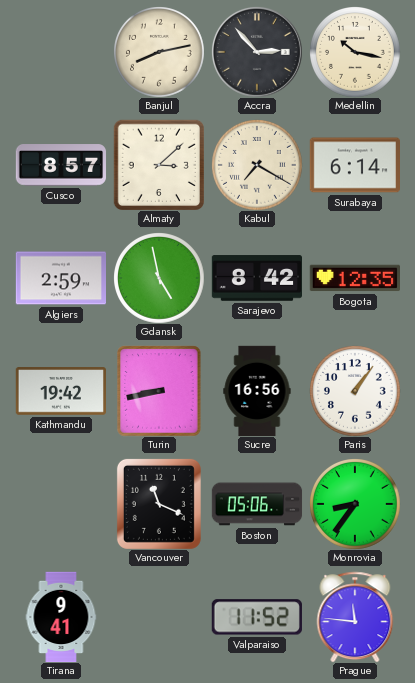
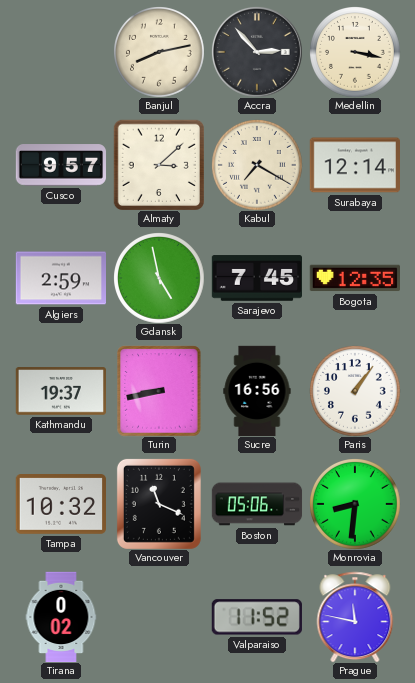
Medellin: 10:17 -> 3:17 (355, 52)
Cusco: 8:57 -> 9:57 (61, 165)
Surabaya: 6:14 -> 12:14 (354, 165)
Sarajevo: 8:42 -> 7:45 (256, 278)
Kathmandu: 19:42 -> 19:37 (60, 391)
Tampa: none -> 10:32 (60, 505)
Monrovia: 8:36 -> 8:31 (355, 504)
Tirana: 9:41 -> 0:02 (61, 617)
Prague: 11:46 -> 11:47 (355, 617)
